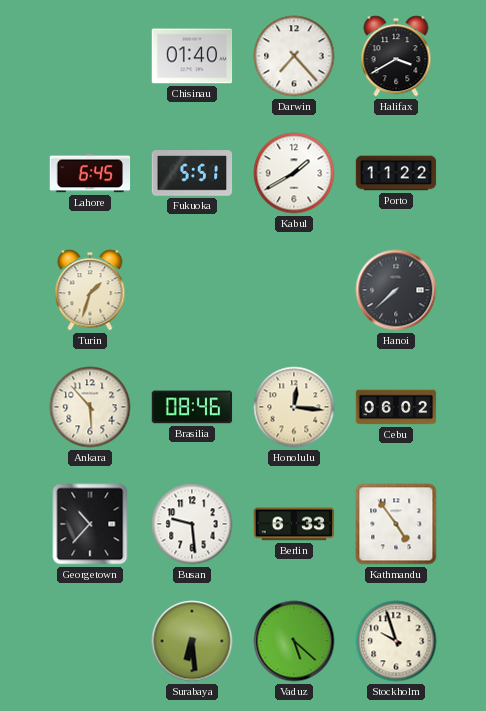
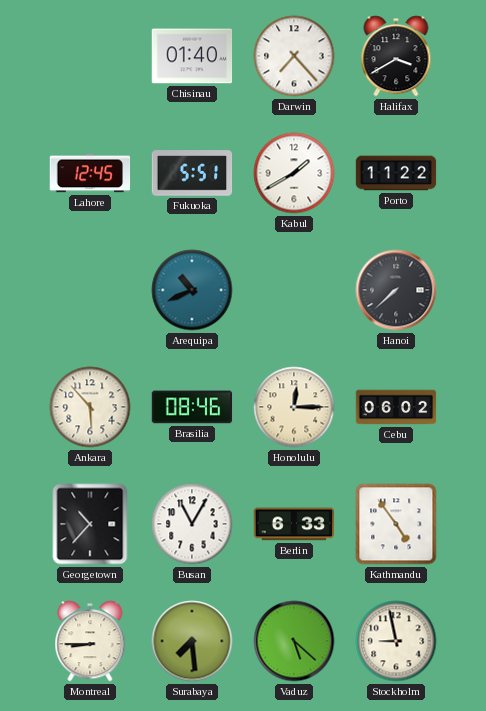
Lahore: 6:45 -> 12:45 (90, 173)
Turin: 1:33 -> none (90, 290)
Arequipa: none -> 10:41 (192, 290)
Honolulu: 12:16 -> 12:15 (294, 407)
Busan: 9:29 -> 11:05 (192, 524)
Montreal: none -> 8:45 (90, 641)
Surabaya: 6:29 -> 7:29 (192, 641)
Stockholm: 9:57 -> 8:58 (396, 641)
